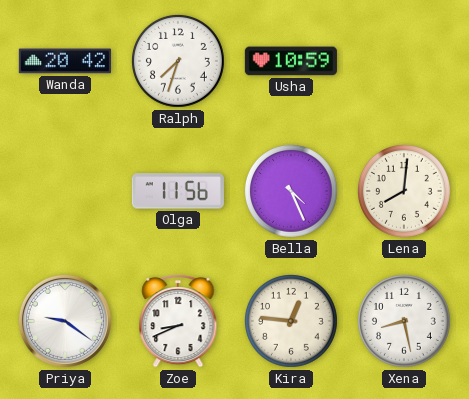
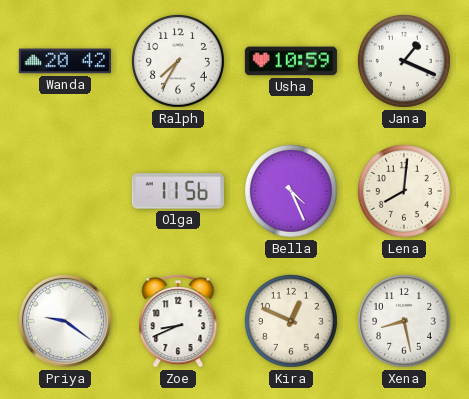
Ralph: 7:33 -> 7:35 (178, 61)
Jana: none -> 1:19 (404, 61)
Kira: 12:46 -> 12:49 (291, 321)
